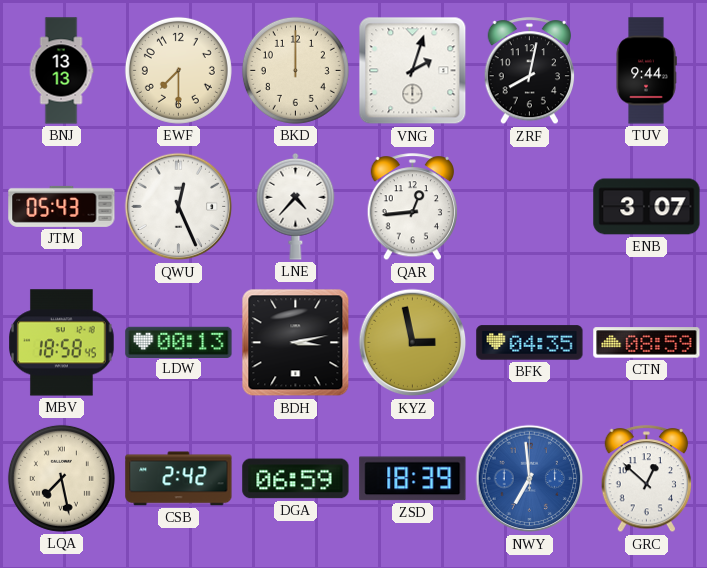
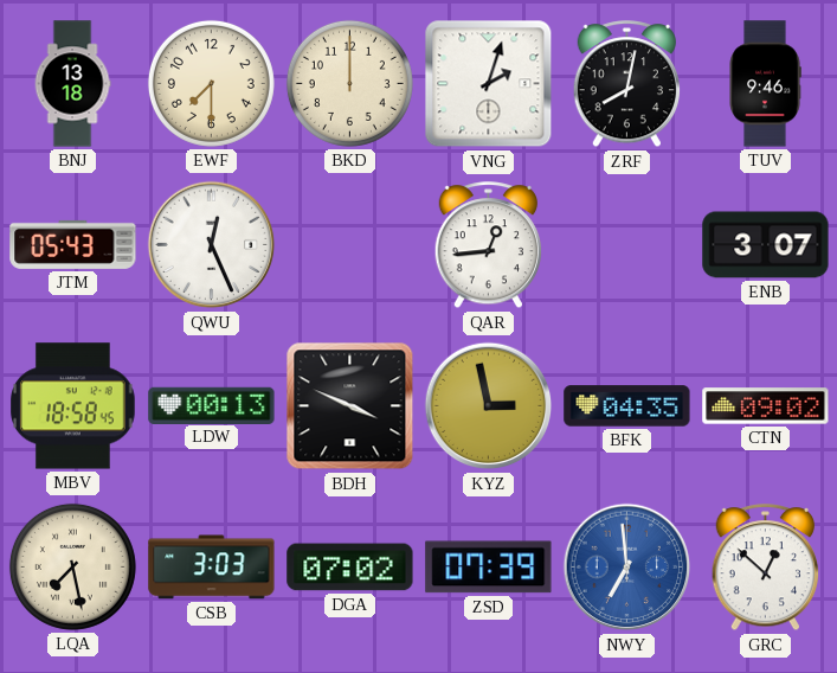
BNJ: 13:13 -> 13:18 (72, 84)
TUV: 9:44 -> 9:46 (765, 84)
LNE: 4:37 -> none (296, 206)
BDH: 3:13 -> 3:49 (350, 406)
CTN: 08:59 -> 09:02 (766, 406)
CSB: 2:42 -> 3:03 (212, 568)
DGA: 06:59 -> 07:02 (350, 568)
ZSD: 18:39 -> 07:39 (489, 568)
